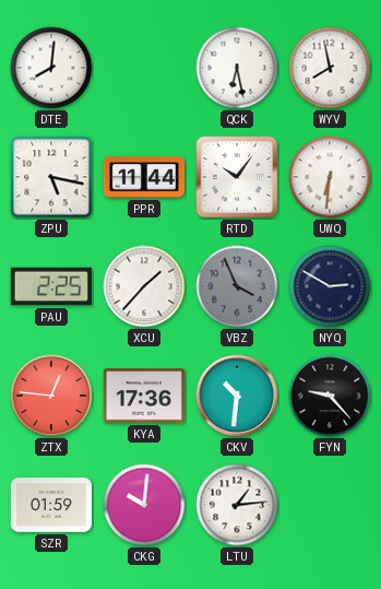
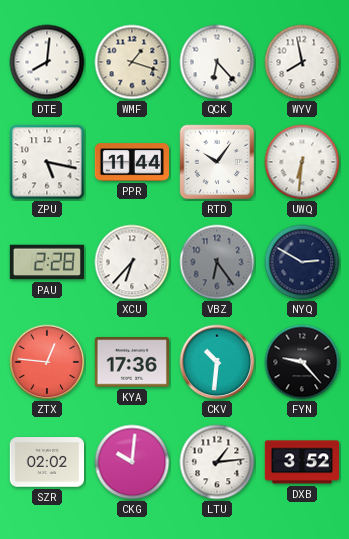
WMF: none -> 1:18 (132, 62)
QCK: 6:28 -> 6:23 (217, 62)
PAU: 2:25 -> 2:28 (47, 262)
XCU: 1:37 -> 6:37 (132, 262)
VBZ: 3:56 -> 6:24 (217, 262)
SZR: 01:59 -> 02:02 (46, 462)
DXB: none -> 3:52 (301, 462)
